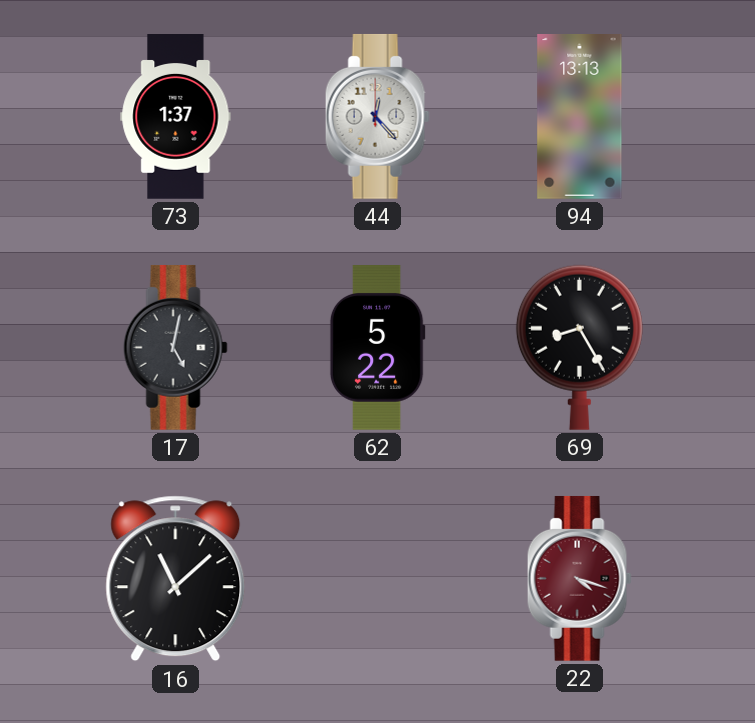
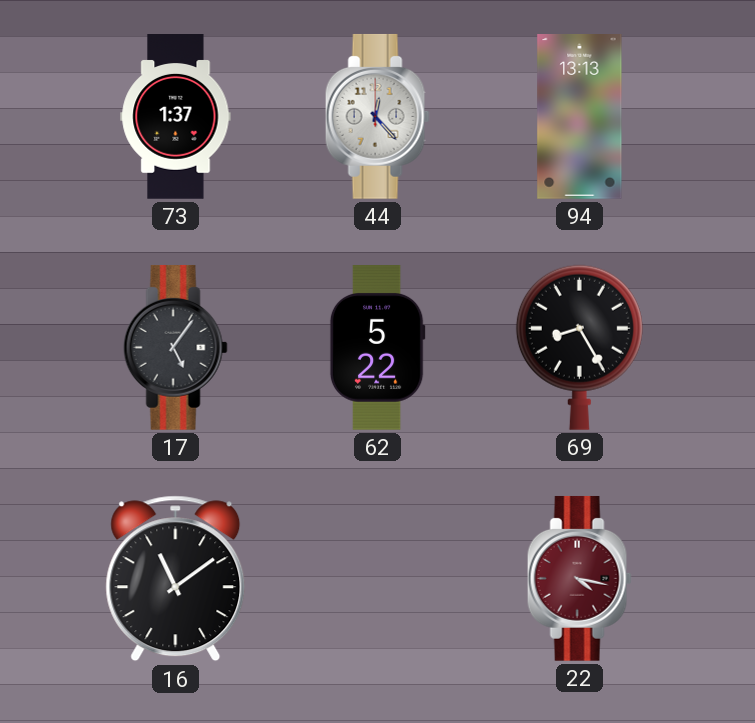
17: 5:02 -> 5:06 (175, 347)
16: 11:08 -> 11:09 (176, 579)
22: 4:18 -> 4:17 (579, 578)
